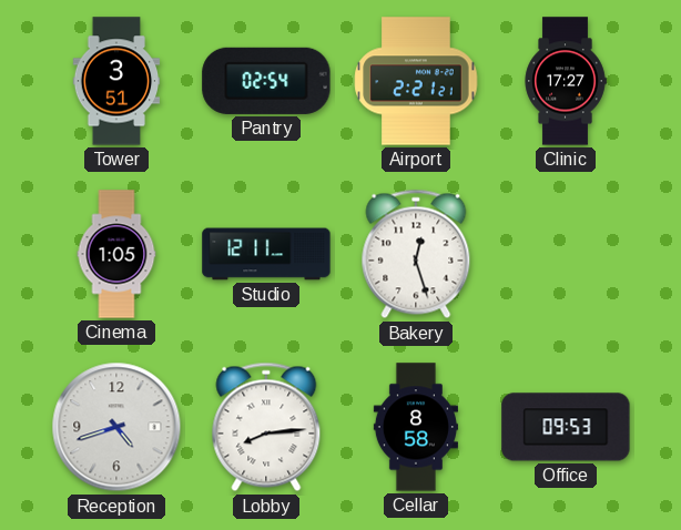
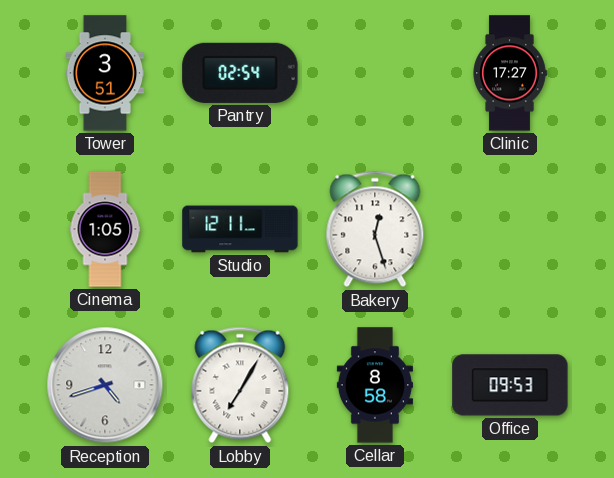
Airport: 2:21 -> none (416, 81)
Lobby: 8:14 -> 7:05 (240, 385)
